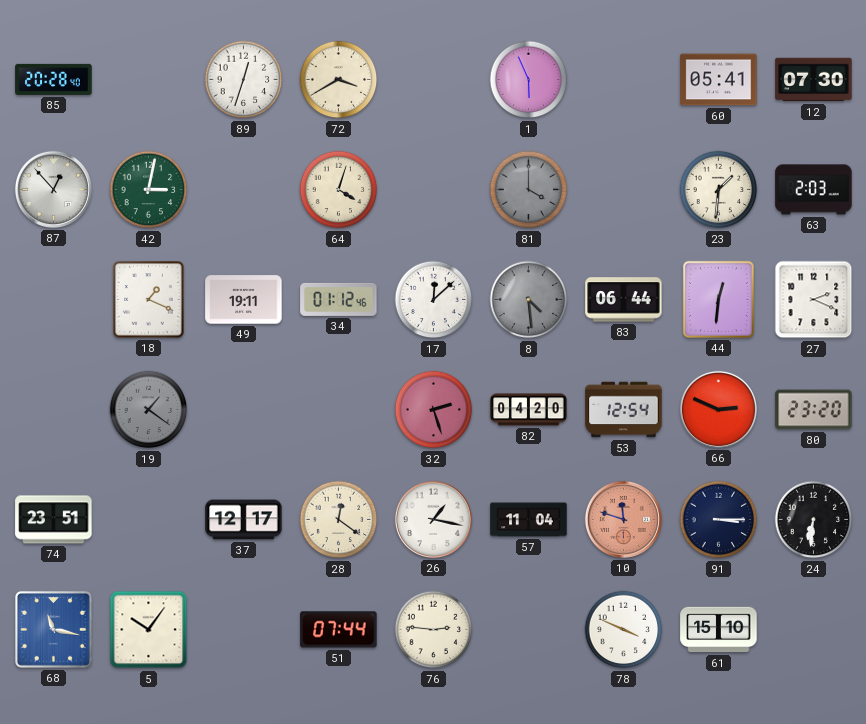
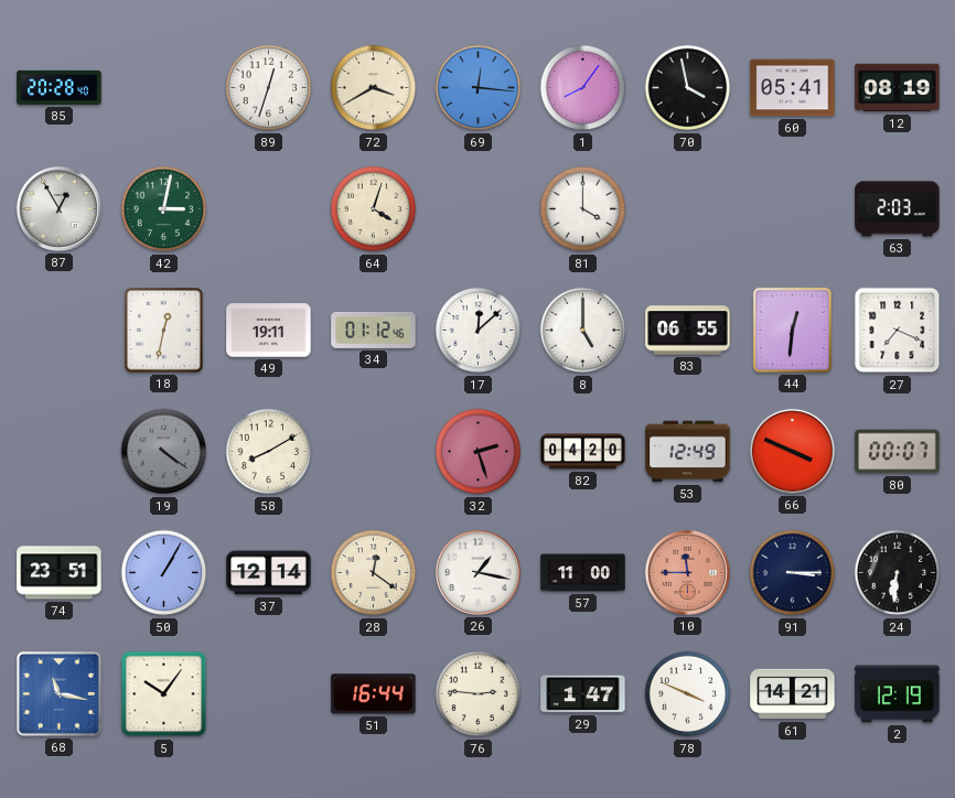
69: none -> 12:16 (479, 88)
1: 5:56 -> 8:06 (583, 88)
70: none -> 3:58 (688, 88)
12: 07:30 -> 08:19 (898, 88)
87: 12:53 -> 12:55 (58, 208)
81 dial: grey -> white (583, 209)
23: 1:31 -> none (719, 190)
18: 1:19 -> 12:32 (164, 331)
8: 4:29 -> 5:00 (583, 331)
8 dial: grey -> white (583, 331)
83: 06:44 -> 06:55 (688, 331)
27: 2:19 -> 7:19 (898, 331)
19: 1:21 -> 4:21 (164, 452)
58: none -> 8:10 (269, 452)
53: 12:54 -> 12:49 (688, 452)
66: 2:49 -> 3:49 (792, 451)
80: 23:20 -> 00:07 (898, 452)
50: none -> 1:05 (164, 573)
37: 12:17 -> 12:14 (269, 573)
57: 11:04 -> 11:00 (583, 573)
10: 11:48 -> 11:45 (687, 572)
51: 07:44 -> 16:44 (374, 694)
29: none -> 1:47 (583, 694)
61: 15:10 -> 14:21 (793, 694)
2: none -> 12:19 (898, 694)
